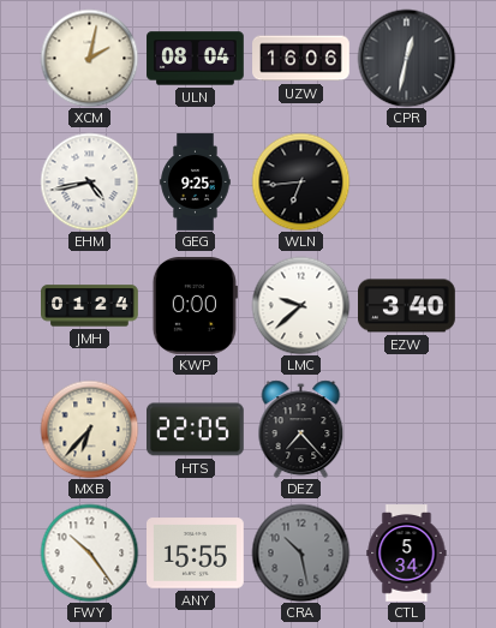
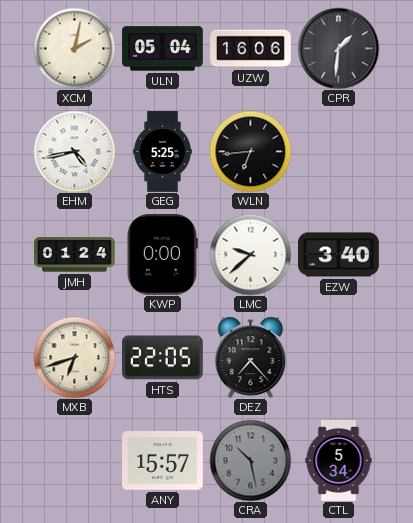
ULN: 08:04 -> 05:04 (163, 49)
CPR: 12:32 -> 1:31 (338, 48)
GEG: 9:25 -> 5:25 (163, 152)
MXB: 6:37 -> 6:42 (74, 357)
FWY: 10:24 -> none (89, 552)
ANY: 15:55 -> 15:57 (163, 461)
